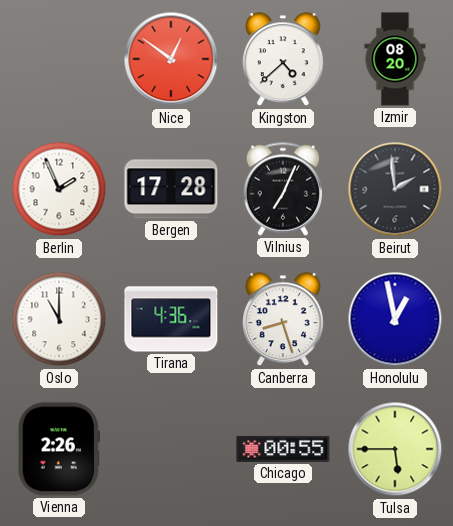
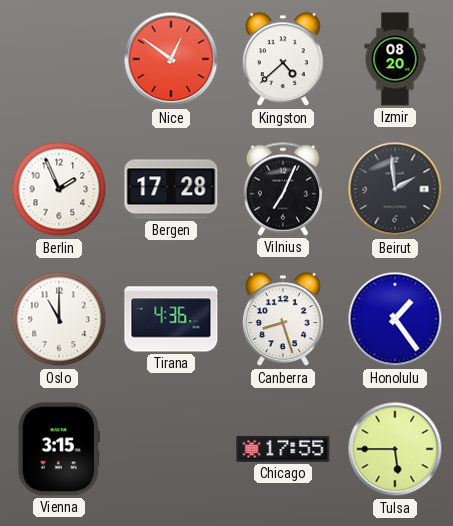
Honolulu: 12:58 -> 1:24 (395, 319)
Vienna: 2:26 -> 3:15 (59, 449)
Chicago: 00:55 -> 17:55 (283, 449)
